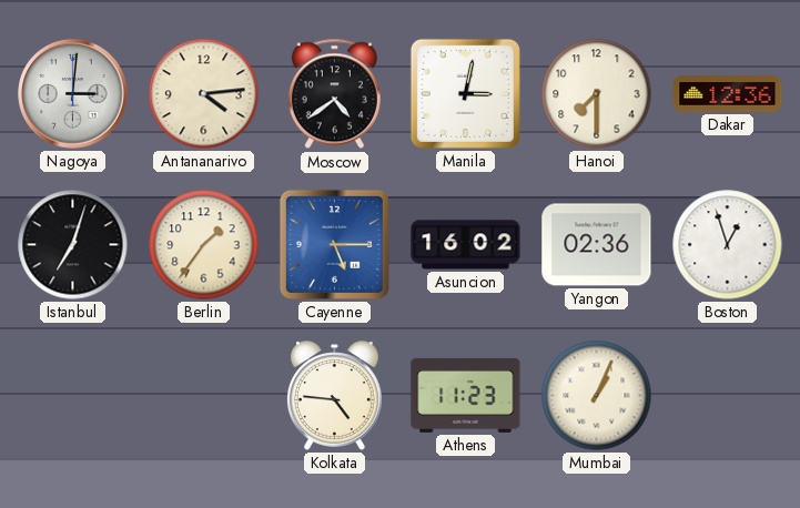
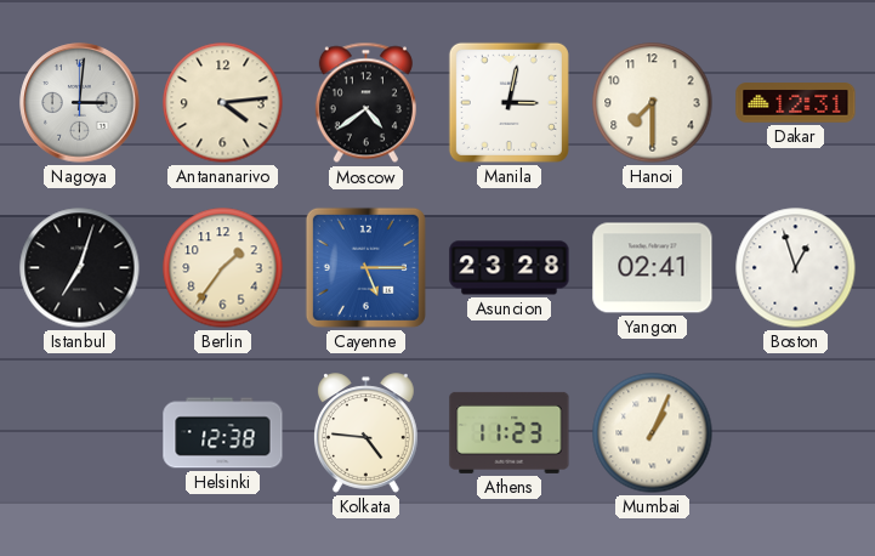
Dakar: 12:36 -> 12:31 (796, 103)
Asuncion: 16:02 -> 23:28 (510, 268)
Yangon: 02:36 -> 02:41 (653, 268)
Helsinki: none -> 12:38 (223, 433)
